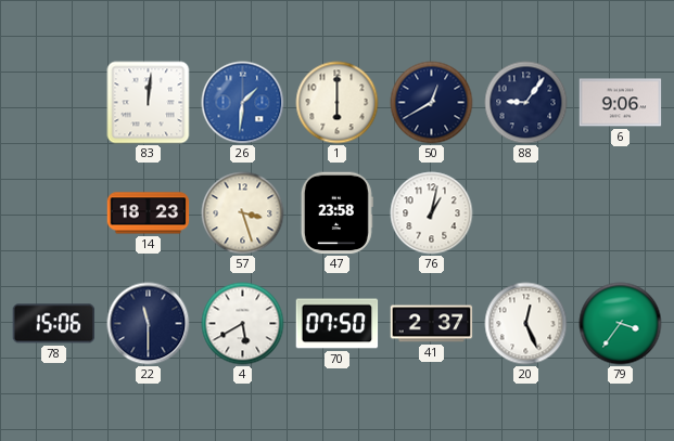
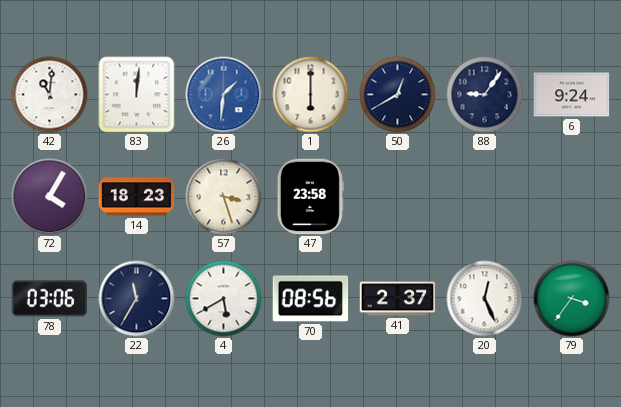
42: none -> 11:01 (50, 95)
6: 9:06 -> 9:24 (572, 95)
72: none -> 4:05 (50, 197)
76: 1:02 -> none (432, 213)
78: 15:06 -> 03:06 (50, 299)
22: 11:30 -> 11:35 (137, 299)
70: 07:50 -> 08:56 (311, 299)
